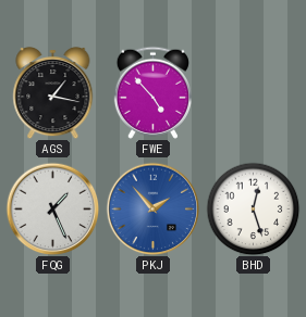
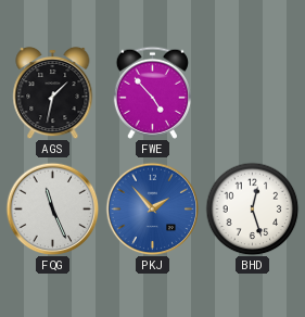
AGS: 1:17 -> 1:32 (53, 92)
FQG: 1:26 -> 11:26 (52, 208)
